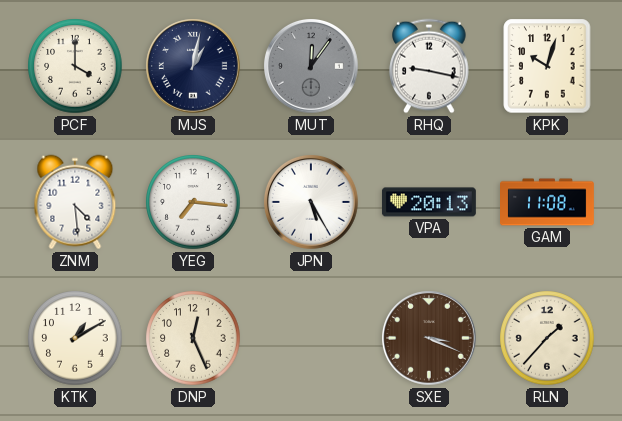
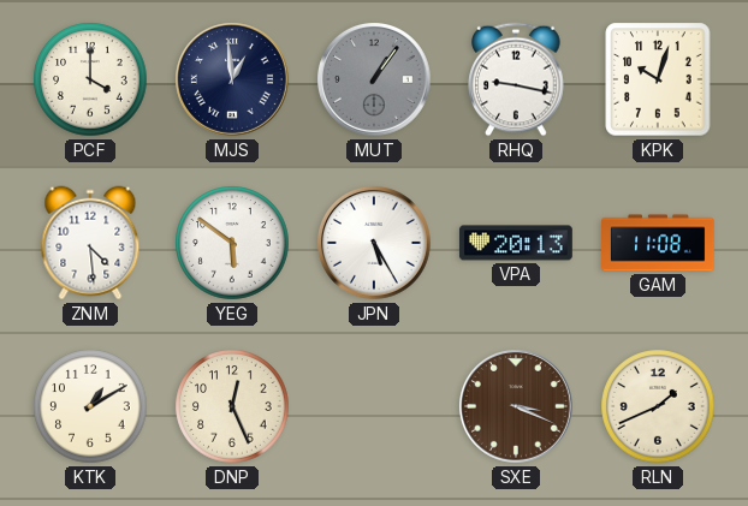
MJS: 1:02 -> 12:59 (233, 81)
MUT: 12:06 -> 1:06 (375, 81)
YEG: 7:16 -> 5:51 (232, 243)
RLN: 1:37 -> 1:41 (658, 406)
